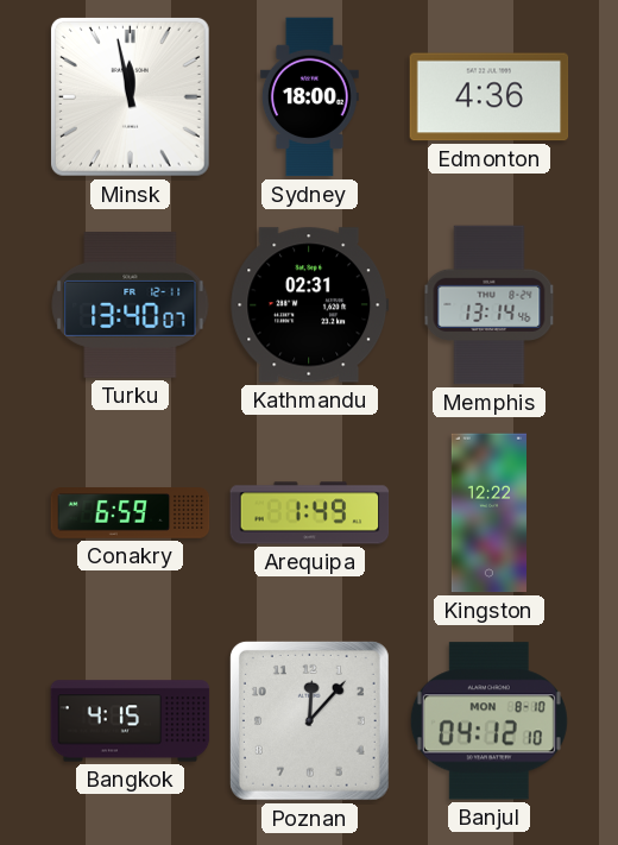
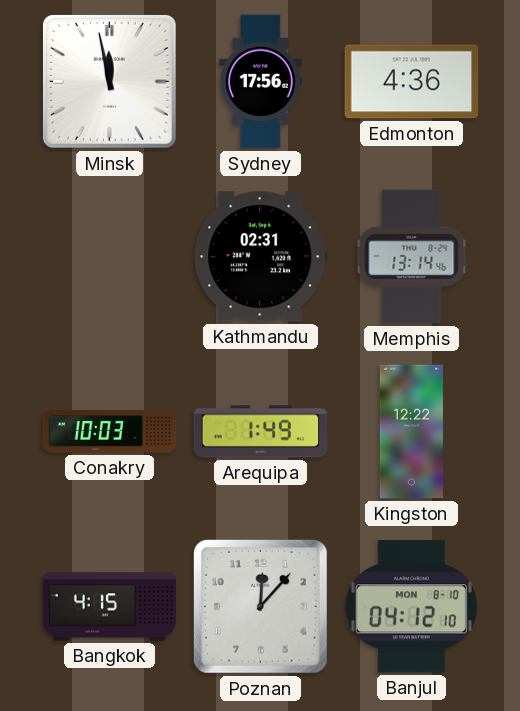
Sydney: 18:00 -> 17:56 (260, 82)
Turku: 13:40 -> none (131, 305)
Conakry: 6:59 -> 10:03 (110, 432)
